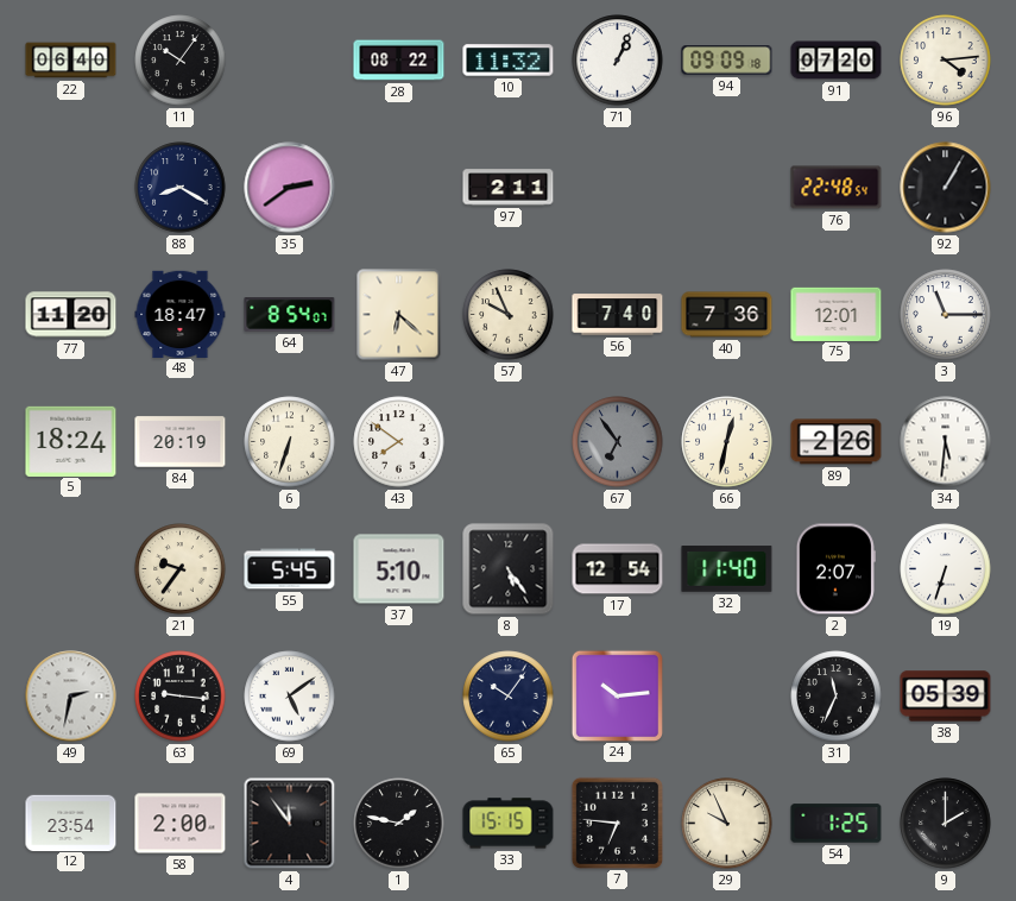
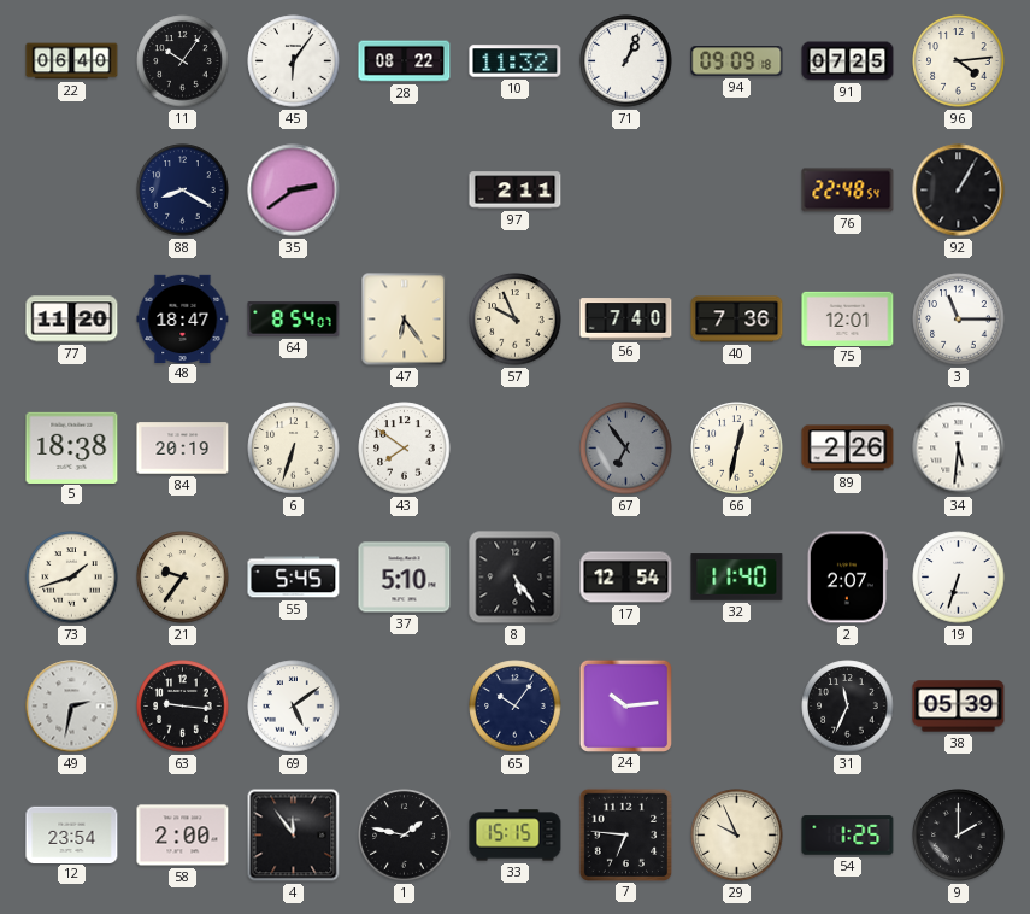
45: none -> 6:06 (294, 61)
91: 07:20 -> 07:25 (848, 61)
47: 6:22 -> 6:24 (405, 320)
5: 18:24 -> 18:38 (72, 447)
73: none -> 1:42 (72, 578)
